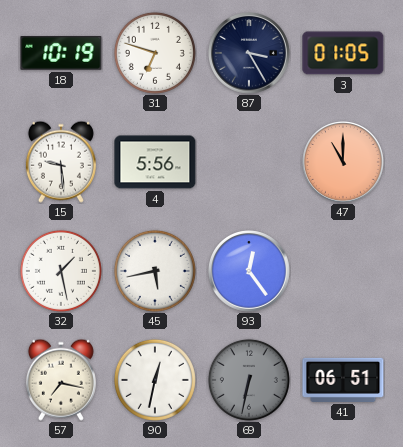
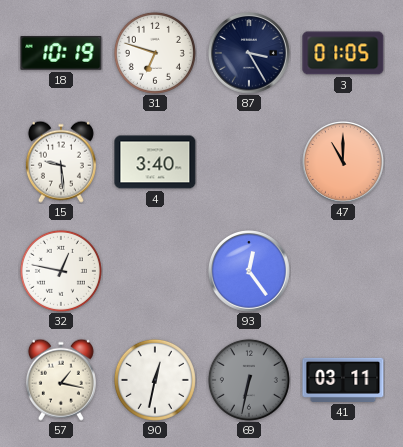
4: 5:56 -> 3:40 (155, 162)
32: 1:28 -> 12:47 (61, 271)
45: 5:43 -> none (155, 271)
57: 7:17 -> 1:17 (61, 380)
41: 06:51 -> 03:11 (343, 380)
